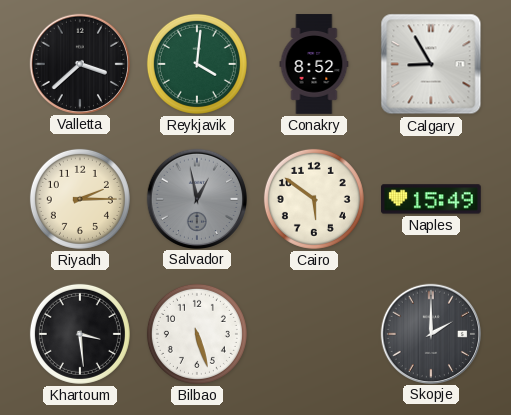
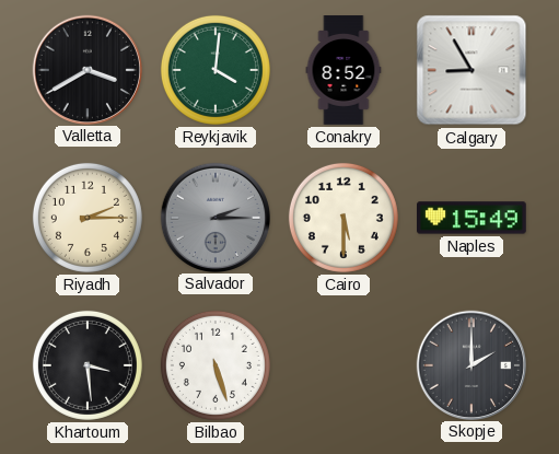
Valletta: 3:38 -> 3:40 (86, 69)
Salvador: 12:58 -> 2:15 (214, 217)
Cairo: 5:51 -> 5:30 (343, 218)
